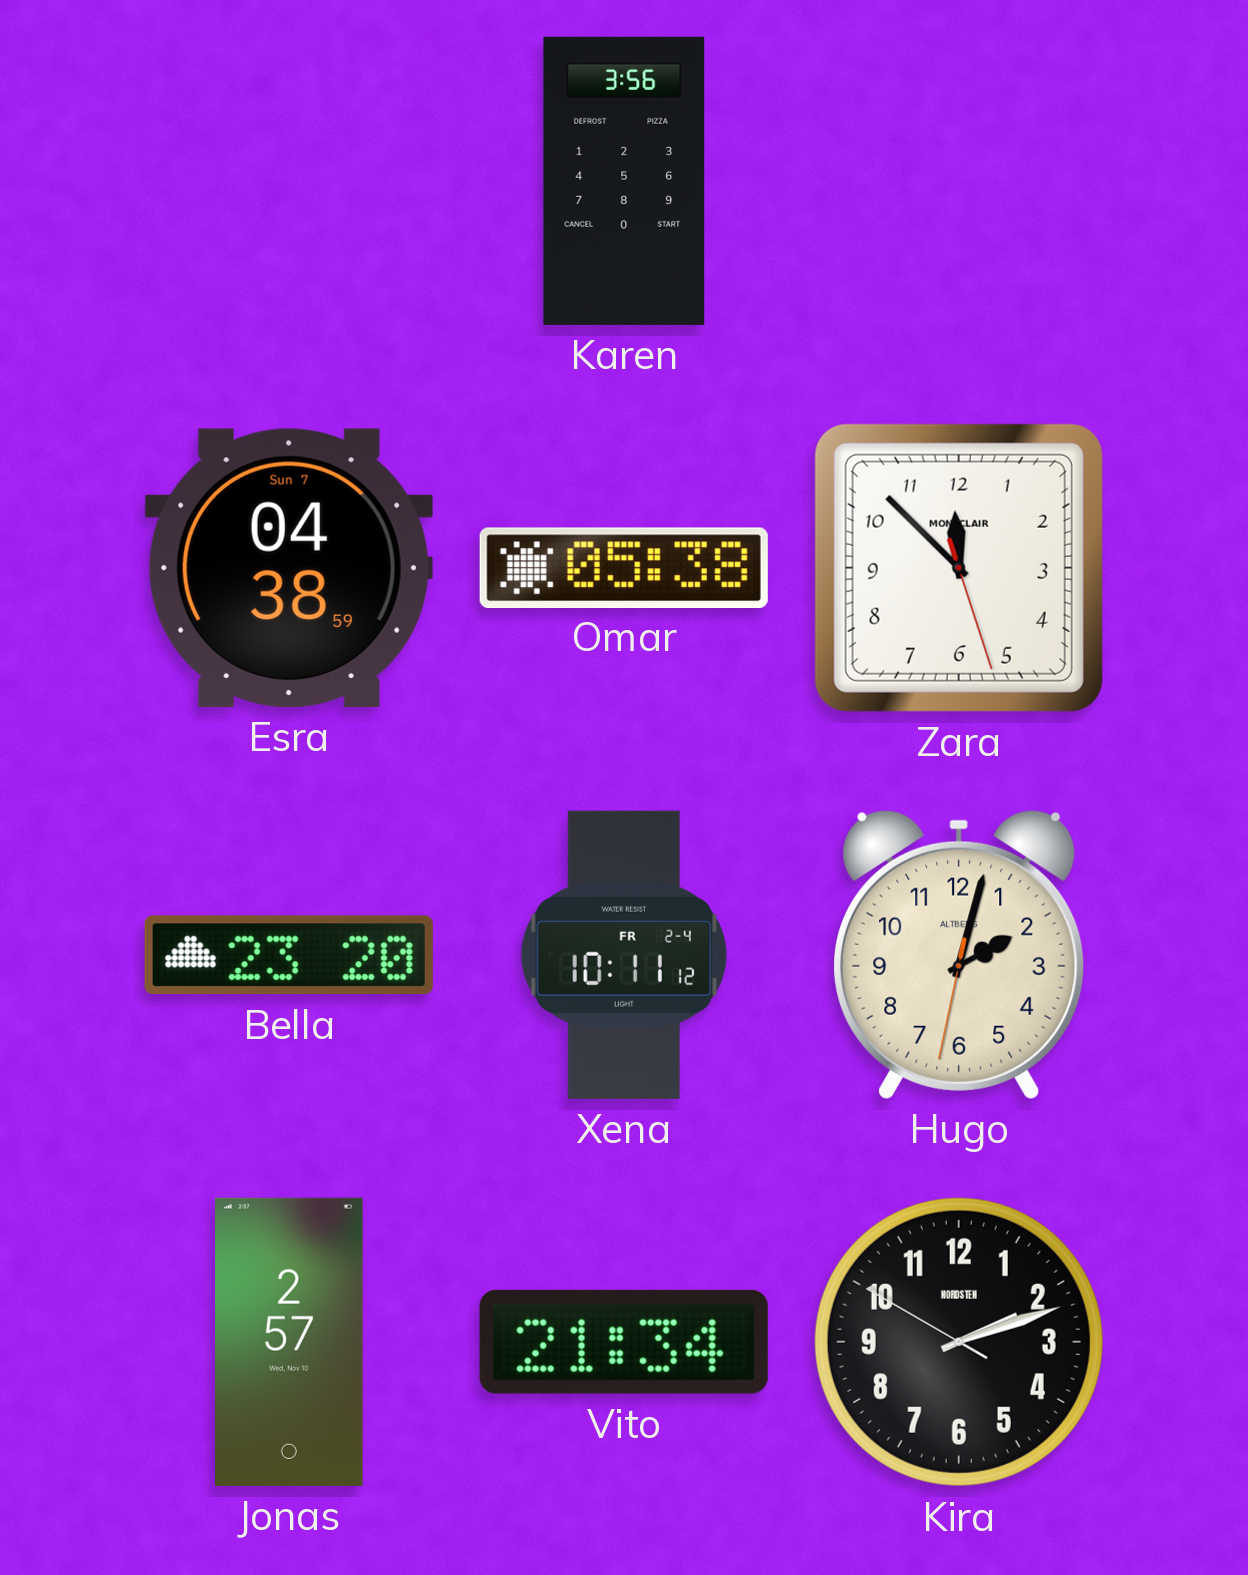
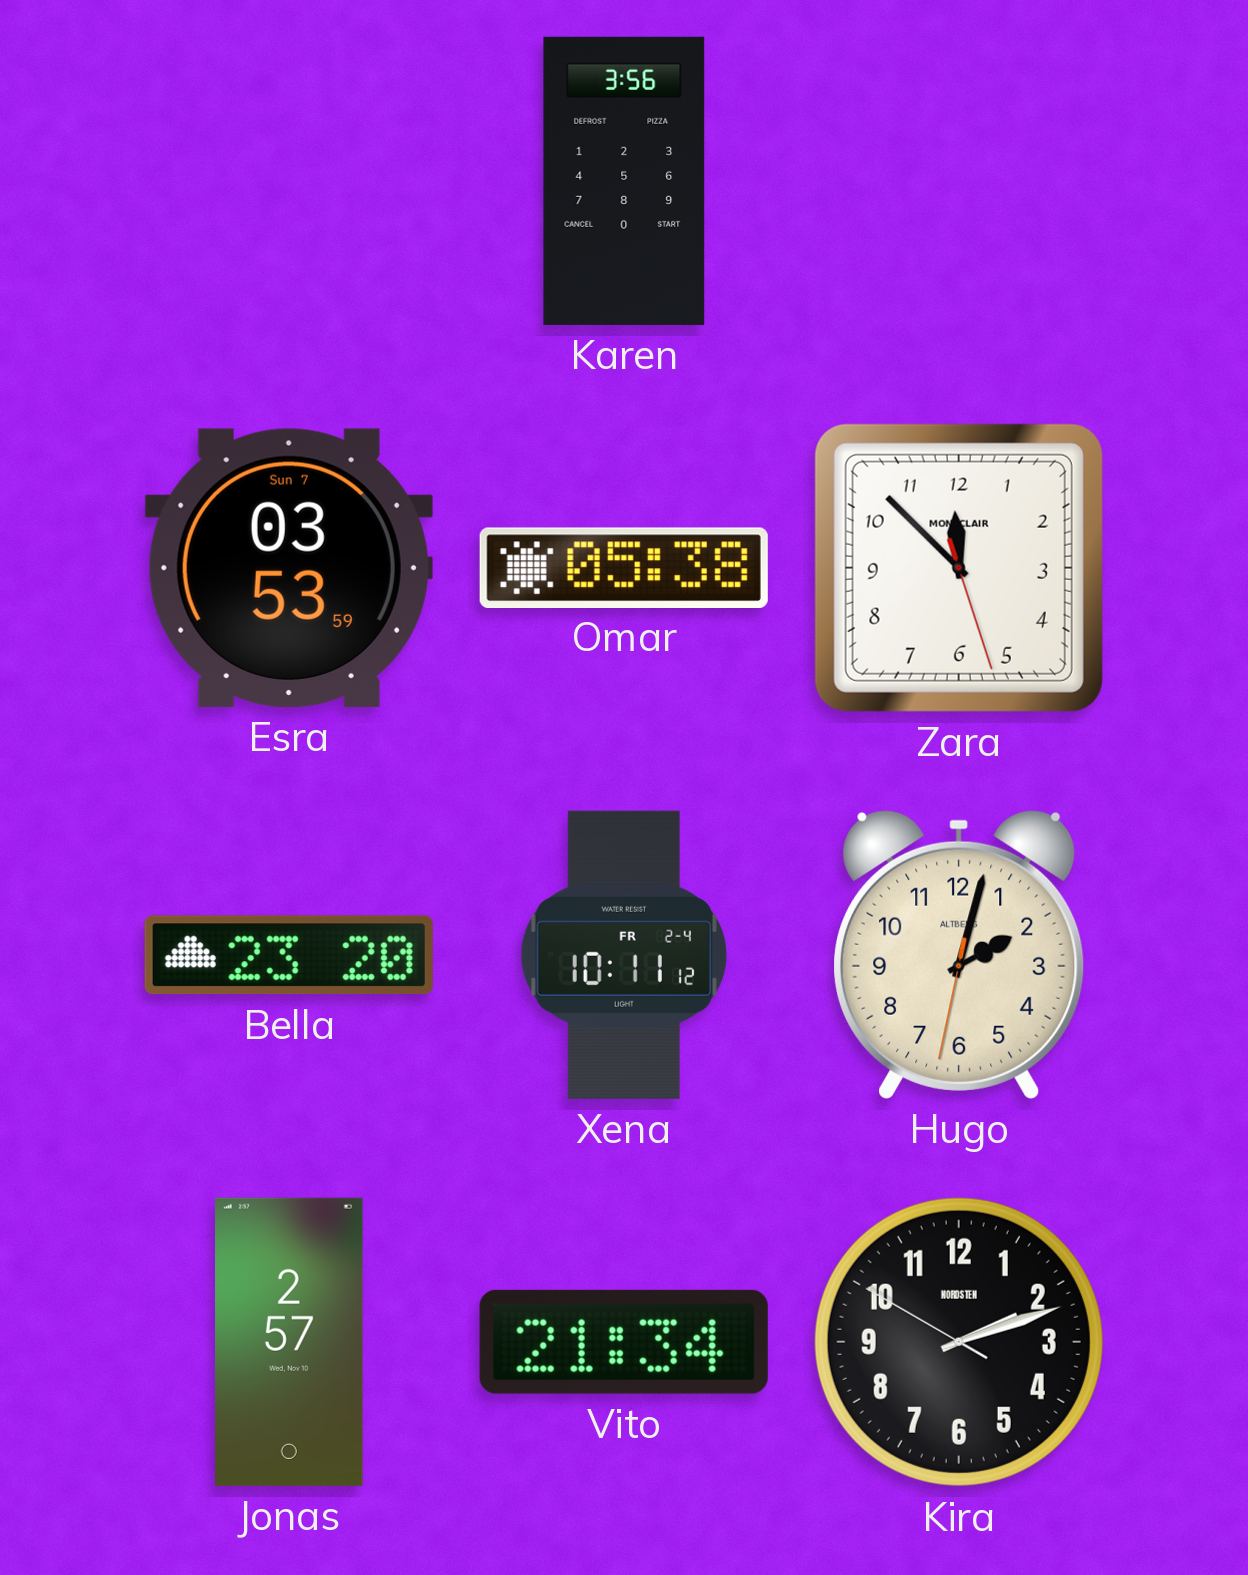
Esra: 04:38 -> 03:53 (289, 568)
